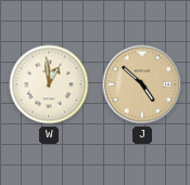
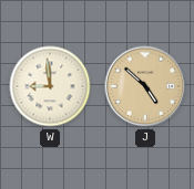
W: 12:59 -> 8:59 (50, 86)
